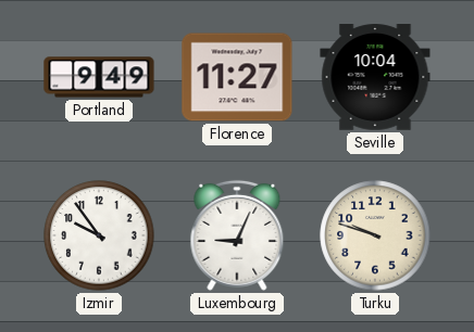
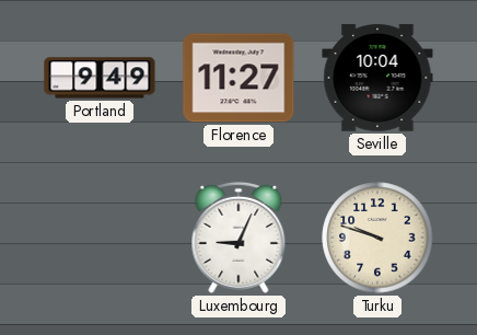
Izmir: 9:54 -> none (99, 235)
